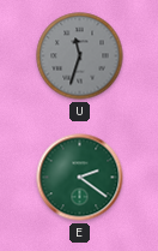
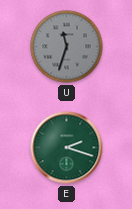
E: 2:21 -> 2:18 (67, 148)
